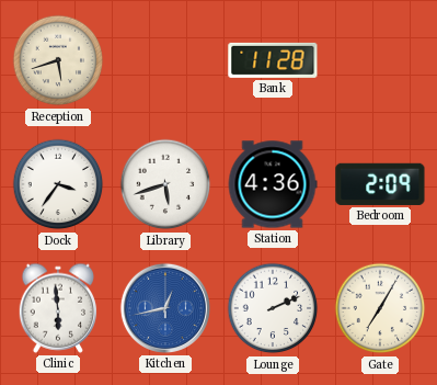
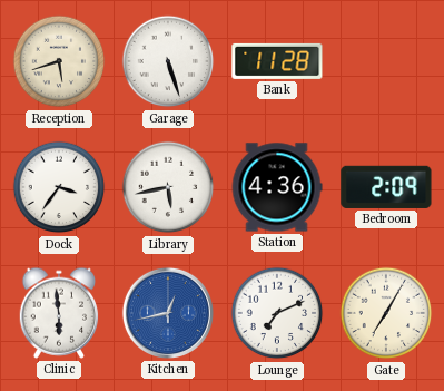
Garage: none -> 5:27 (168, 61)
Library: 5:42 -> 5:43 (168, 187)
Lounge: 2:11 -> 7:11 (277, 313)
